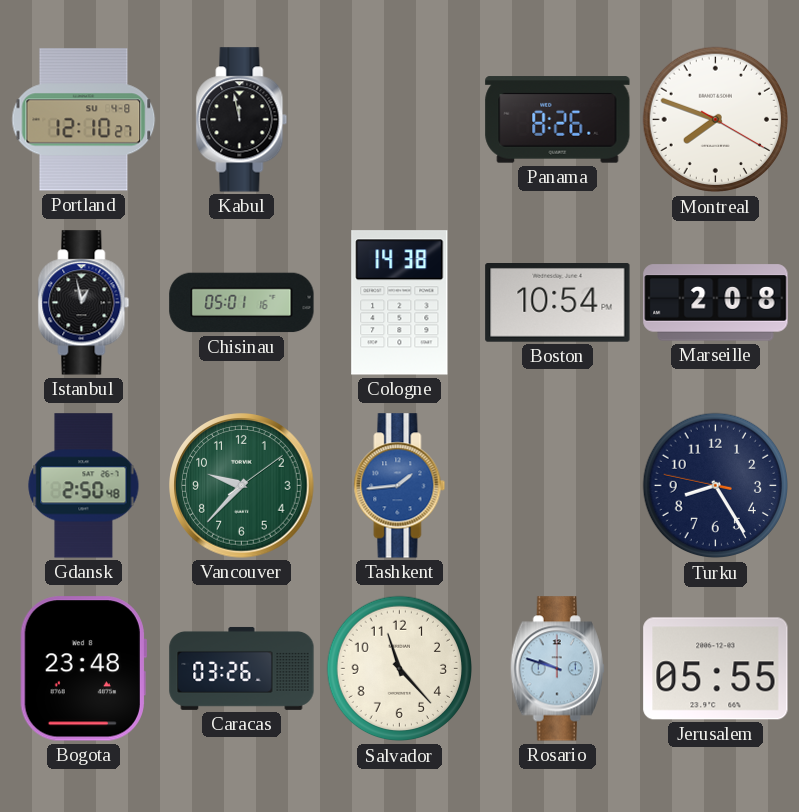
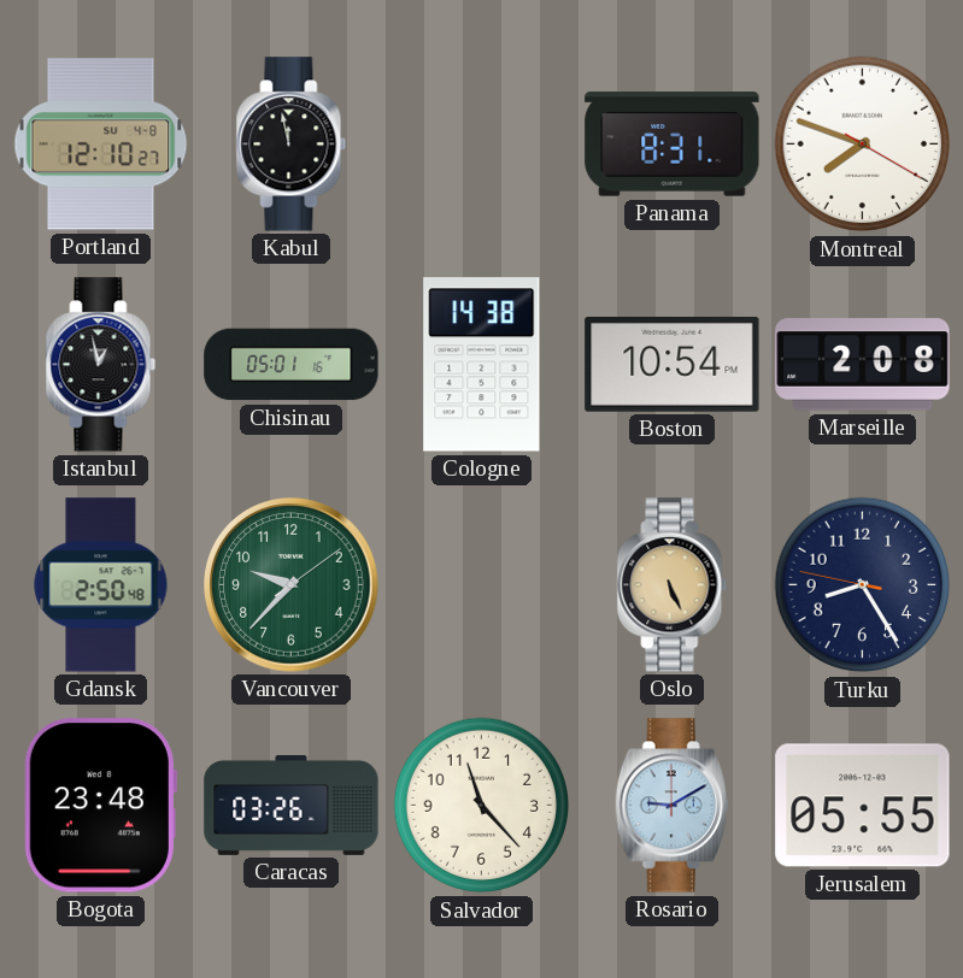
Panama: 8:26 -> 8:31 (673, 145)
Tashkent: 1:44 -> none (400, 486)
Oslo: none -> 5:26 (673, 585)
Rosario: 9:48 -> 9:10 (671, 806)
